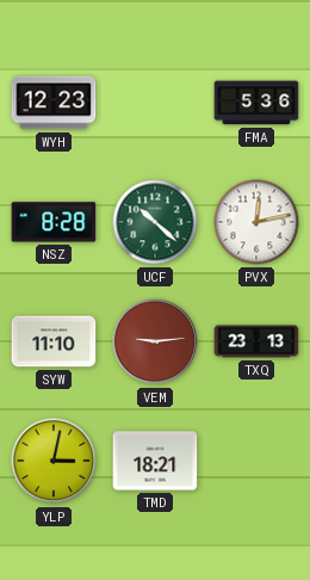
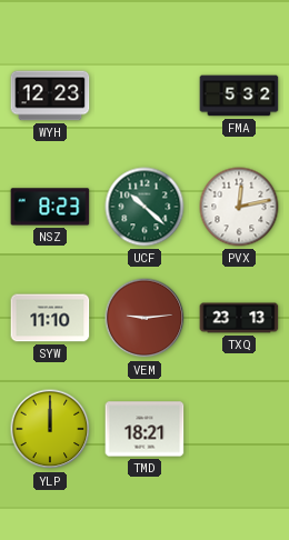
FMA: 5:36 -> 5:32 (239, 96)
NSZ: 8:28 -> 8:23 (50, 207)
YLP: 3:02 -> 12:00 (50, 429)
